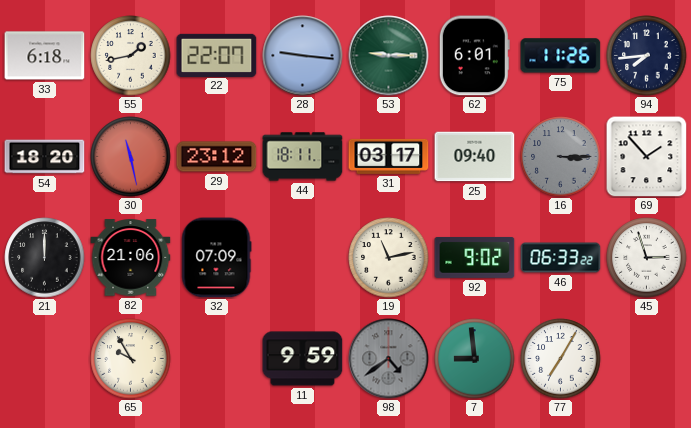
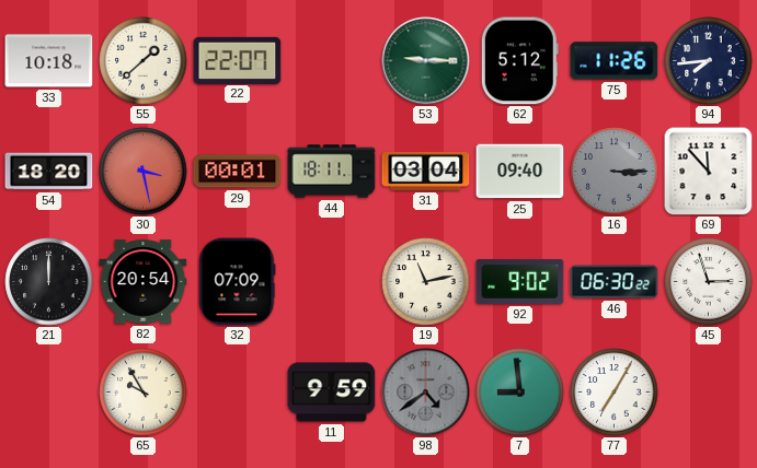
33: 6:18 -> 10:18 (49, 61)
55: 1:43 -> 1:38 (144, 61)
28: 9:16 -> none (303, 56)
62: 6:01 -> 5:12 (519, 61)
30: 11:28 -> 3:28 (144, 172)
29: 23:12 -> 00:01 (238, 172)
31: 03:17 -> 03:04 (426, 171)
69: 1:53 -> 11:53 (709, 172)
82: 21:06 -> 20:54 (144, 282)
46: 06:33 -> 06:30 (615, 282)
